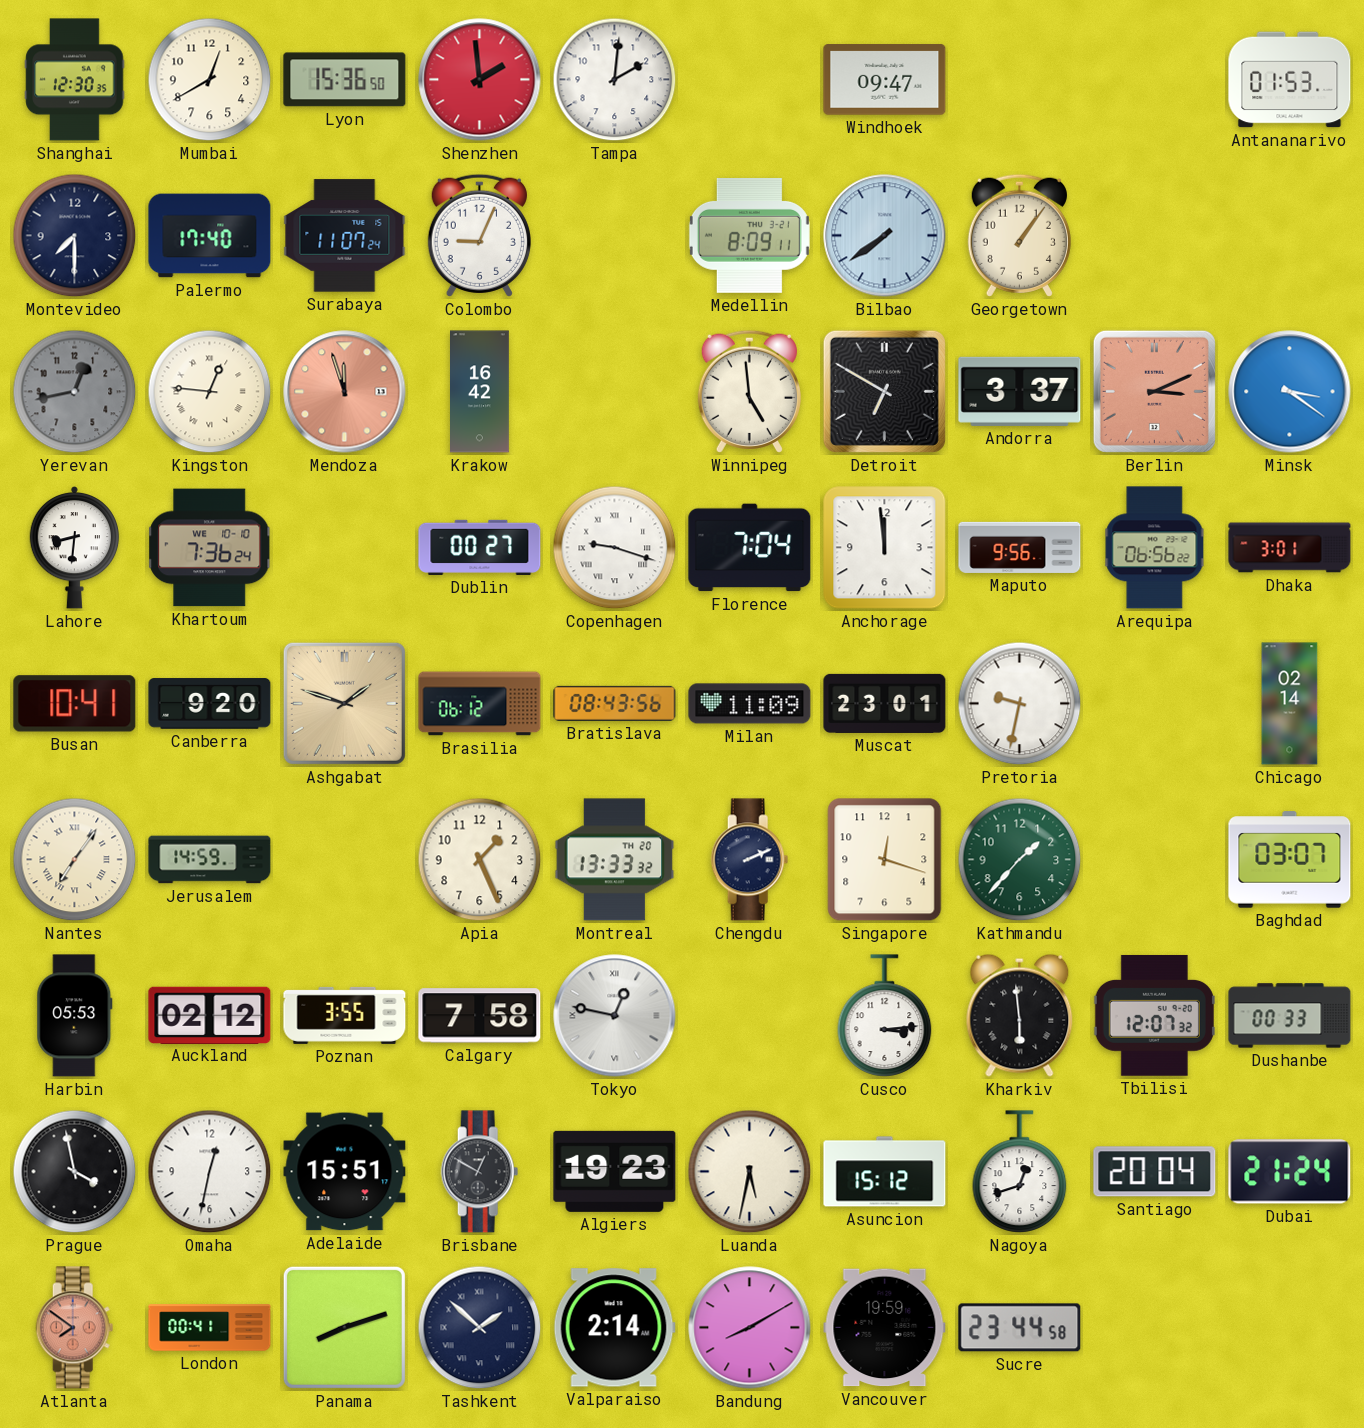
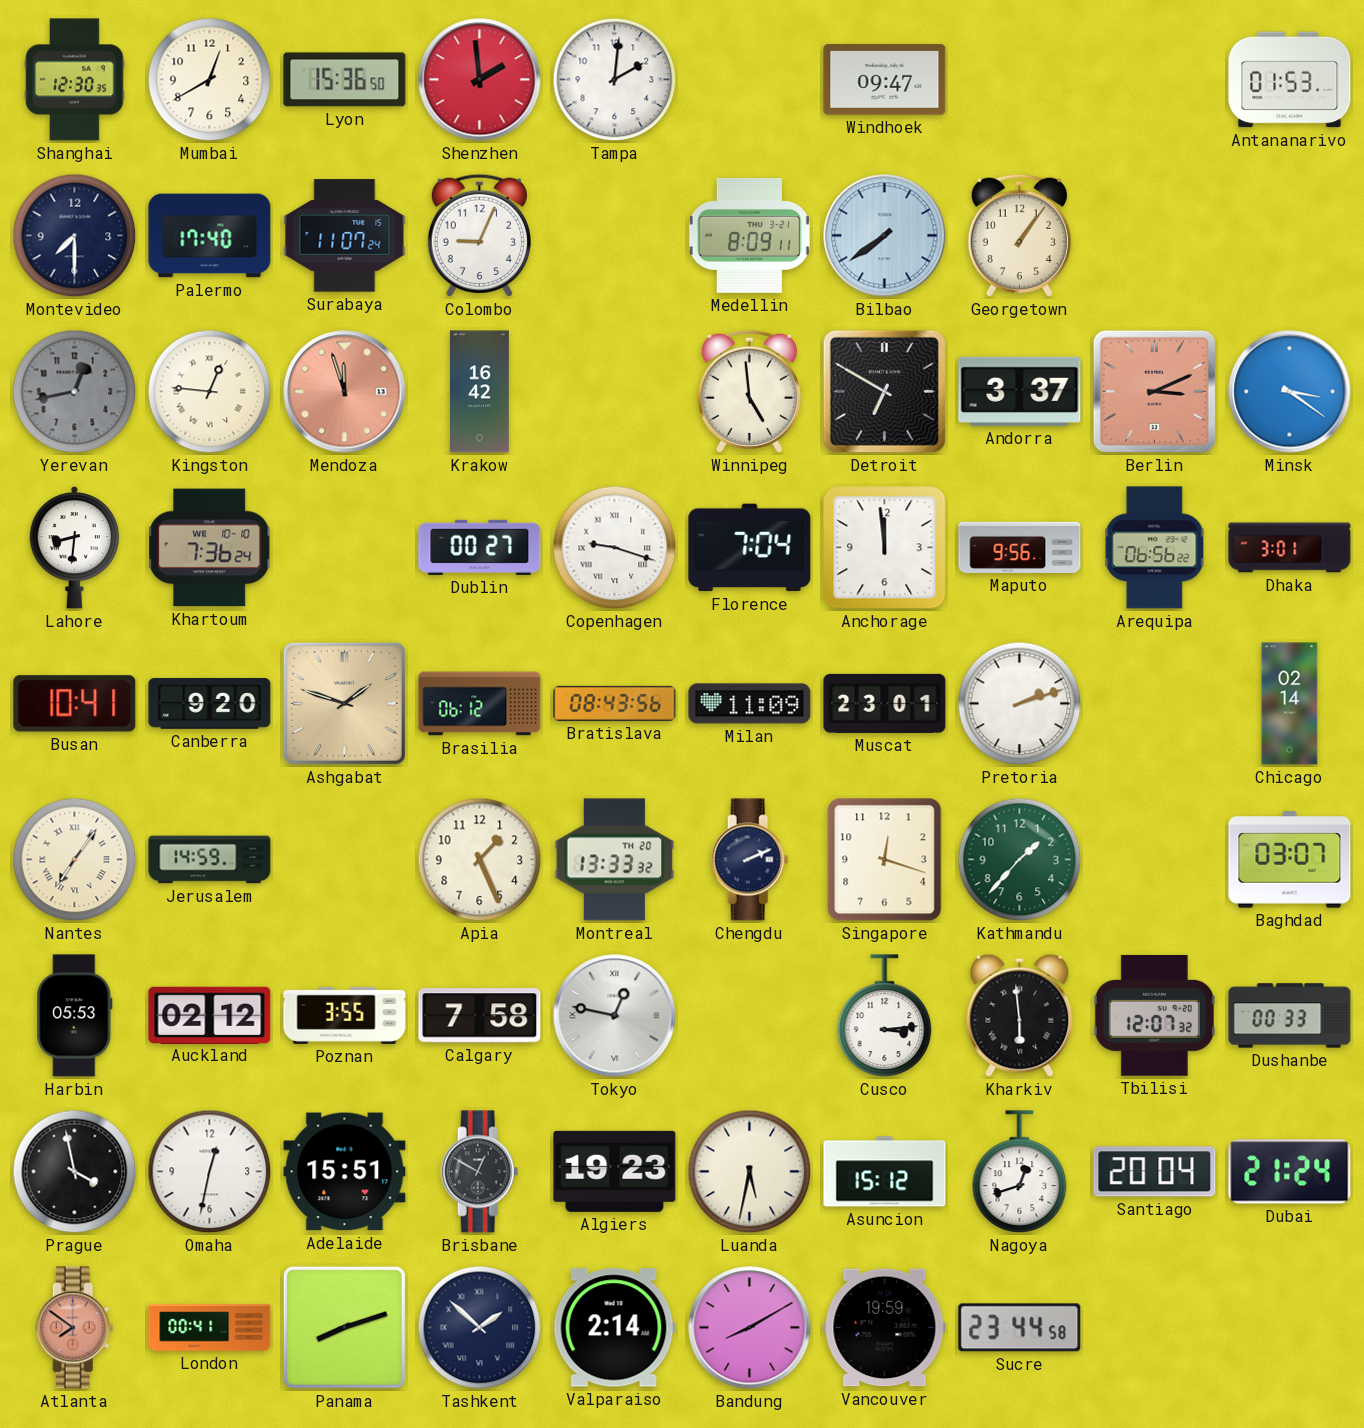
Pretoria: 9:32 -> 2:12 (1020, 704)
